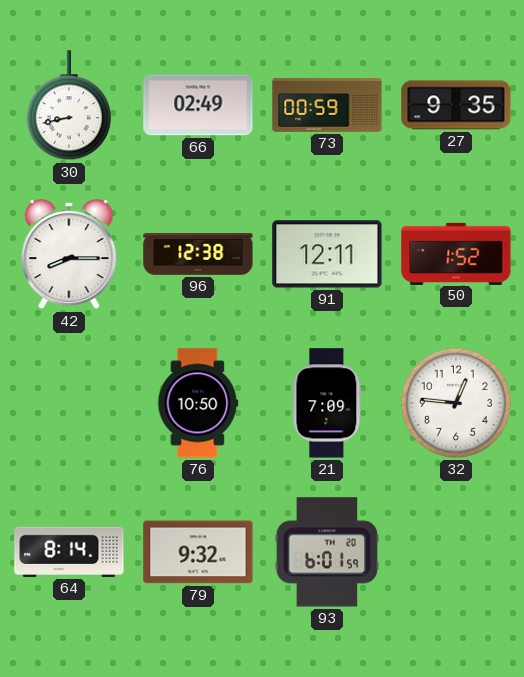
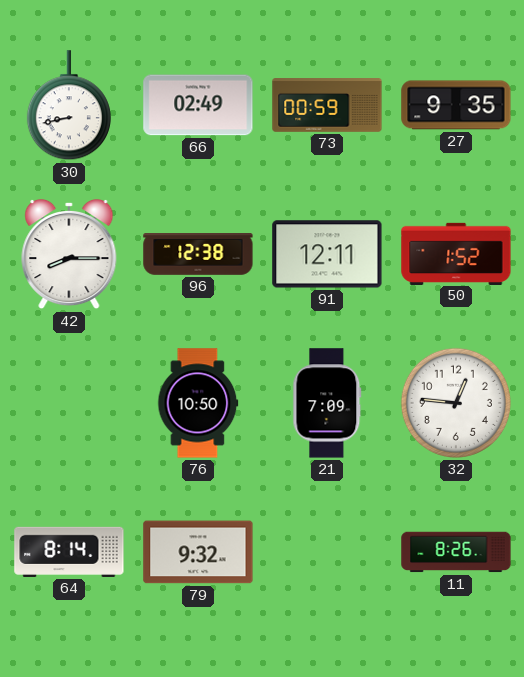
93: 6:01 -> none (327, 552)
11: none -> 8:26 (456, 552)
